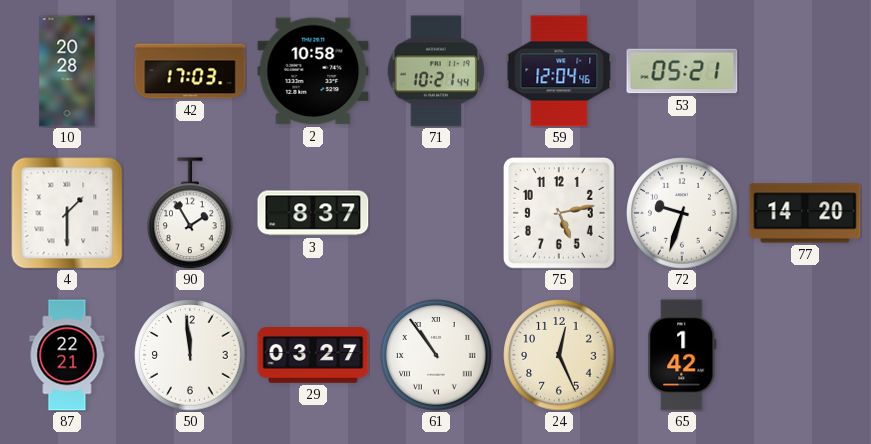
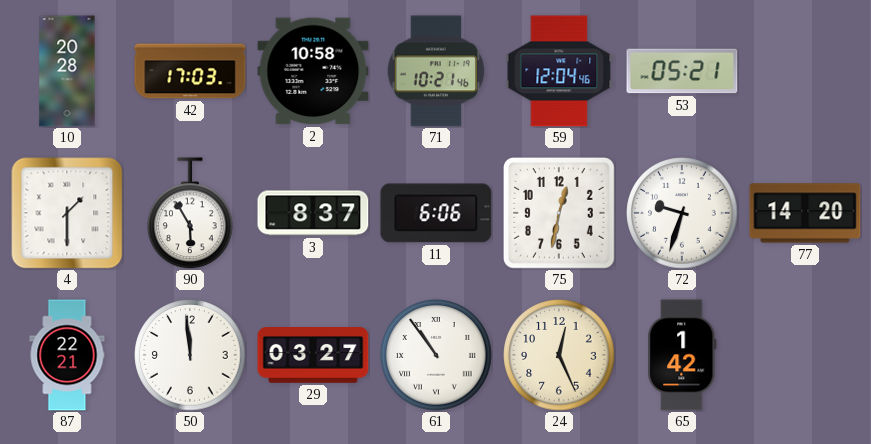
71: 10:21:44 -> 10:21:46 (436, 71)
90: 1:55 -> 5:55 (190, 213)
11: none -> 6:06 (436, 213)
75: 5:13 -> 12:32 (560, 214)
